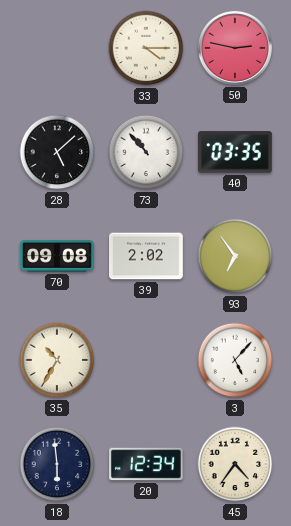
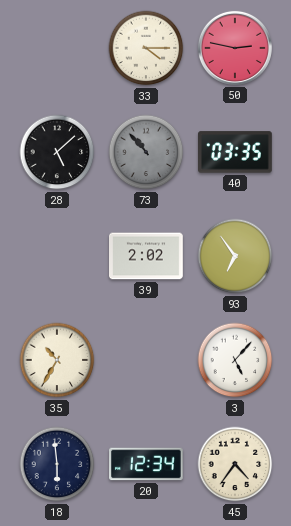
73 dial: white -> grey (146, 152)
70: 09:08 -> none (57, 256)
